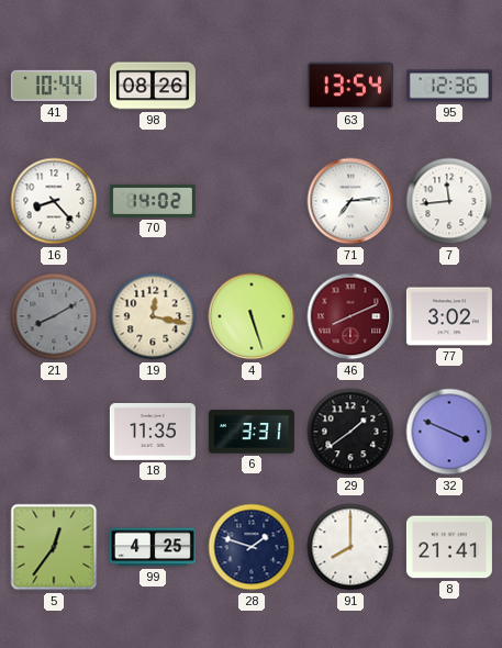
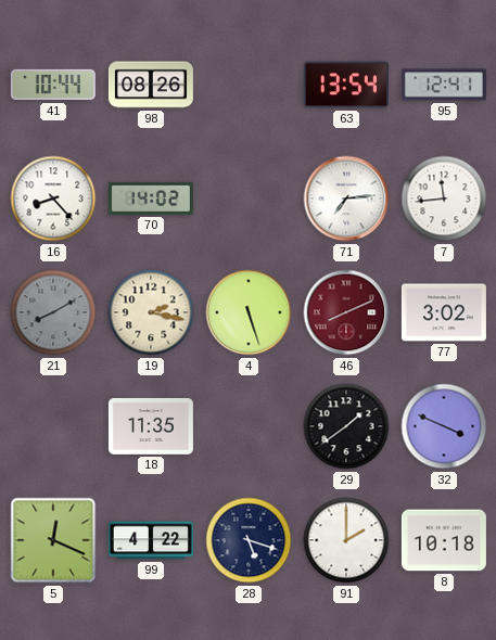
95: 12:36 -> 12:41 (444, 85)
19: 12:17 -> 2:17 (151, 312)
6: 3:31 -> none (252, 432)
5: 12:36 -> 12:19 (53, 540)
99: 4:25 -> 4:22 (151, 540)
28: 1:48 -> 5:18 (249, 540)
91: 8:00 -> 2:00 (346, 540)
8: 21:41 -> 10:18 (444, 540)
